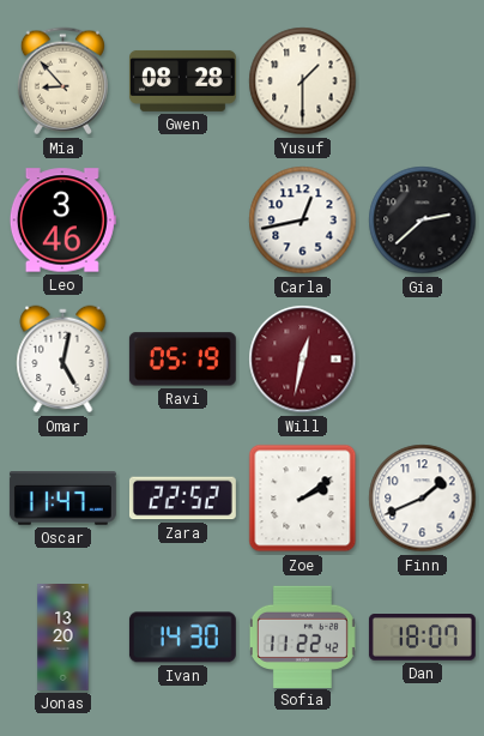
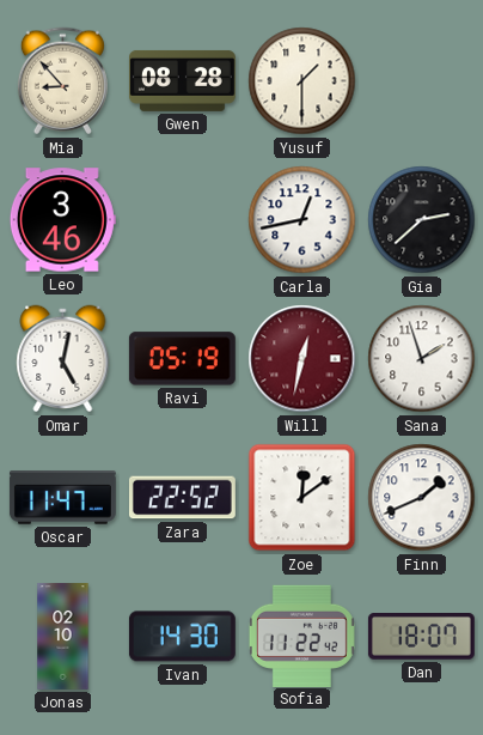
Sana: none -> 1:57 (422, 359)
Zoe: 2:09 -> 12:09 (302, 498)
Jonas: 13:20 -> 02:10 (63, 637)
